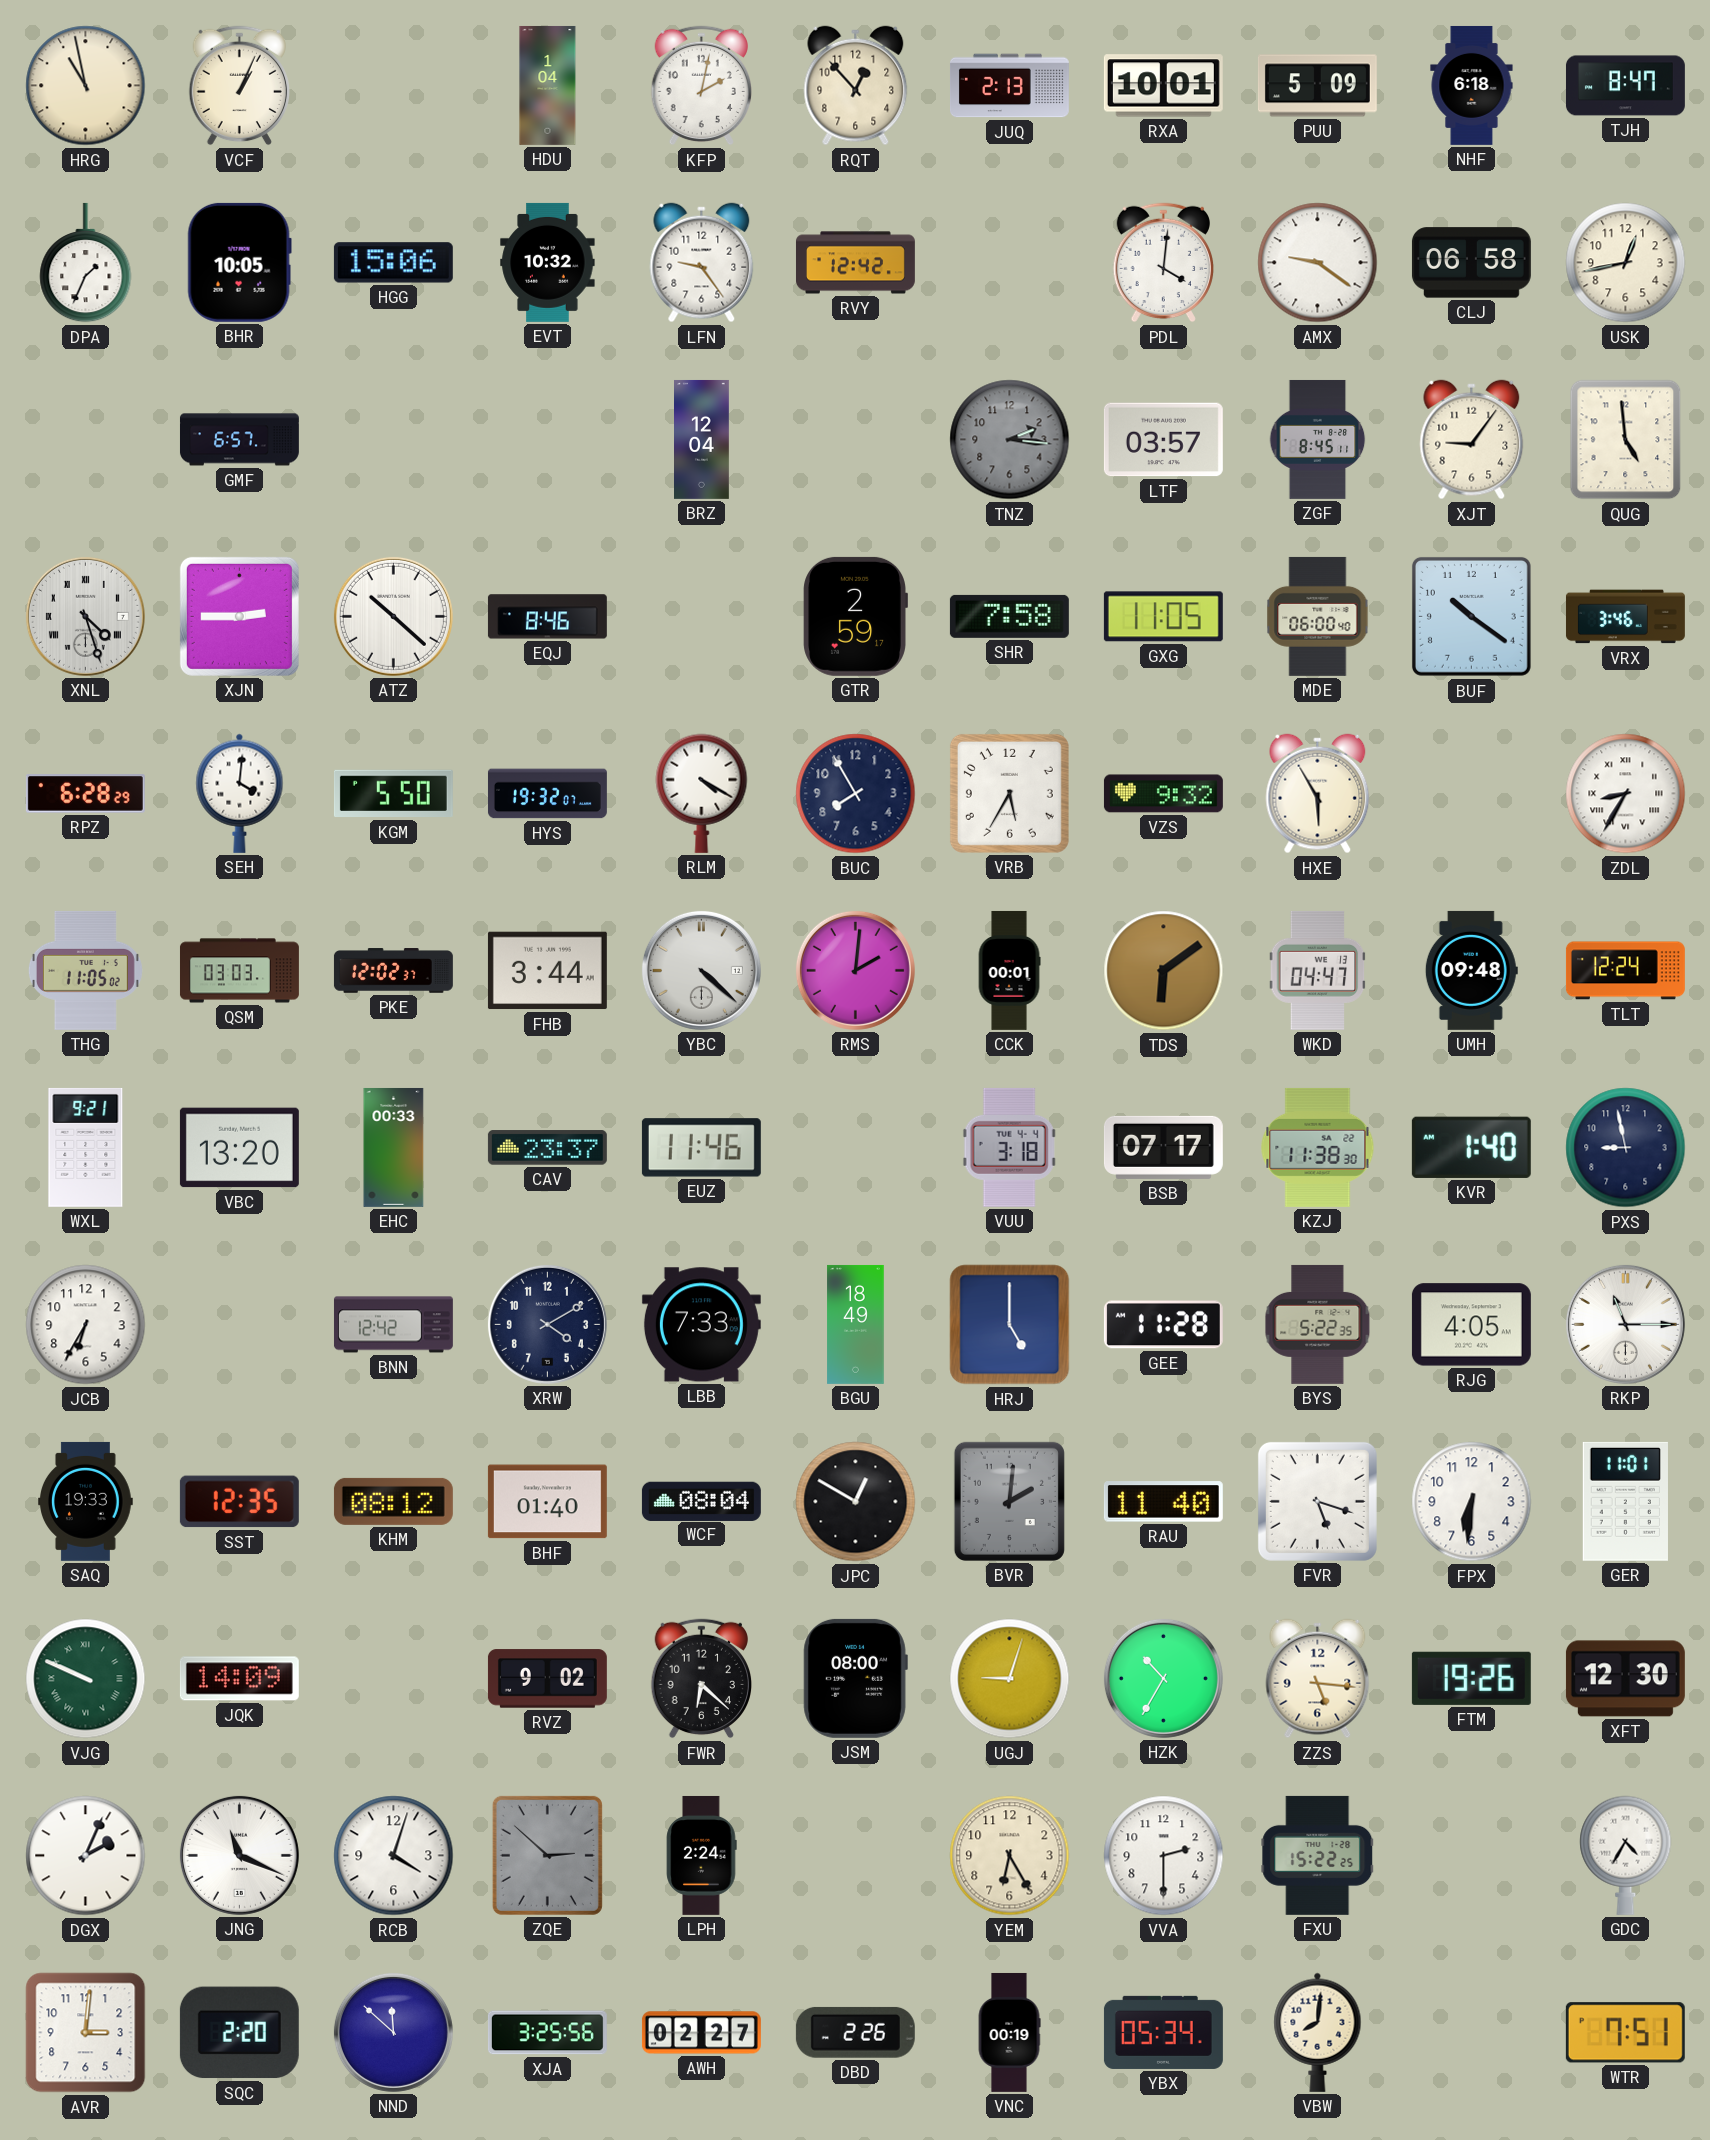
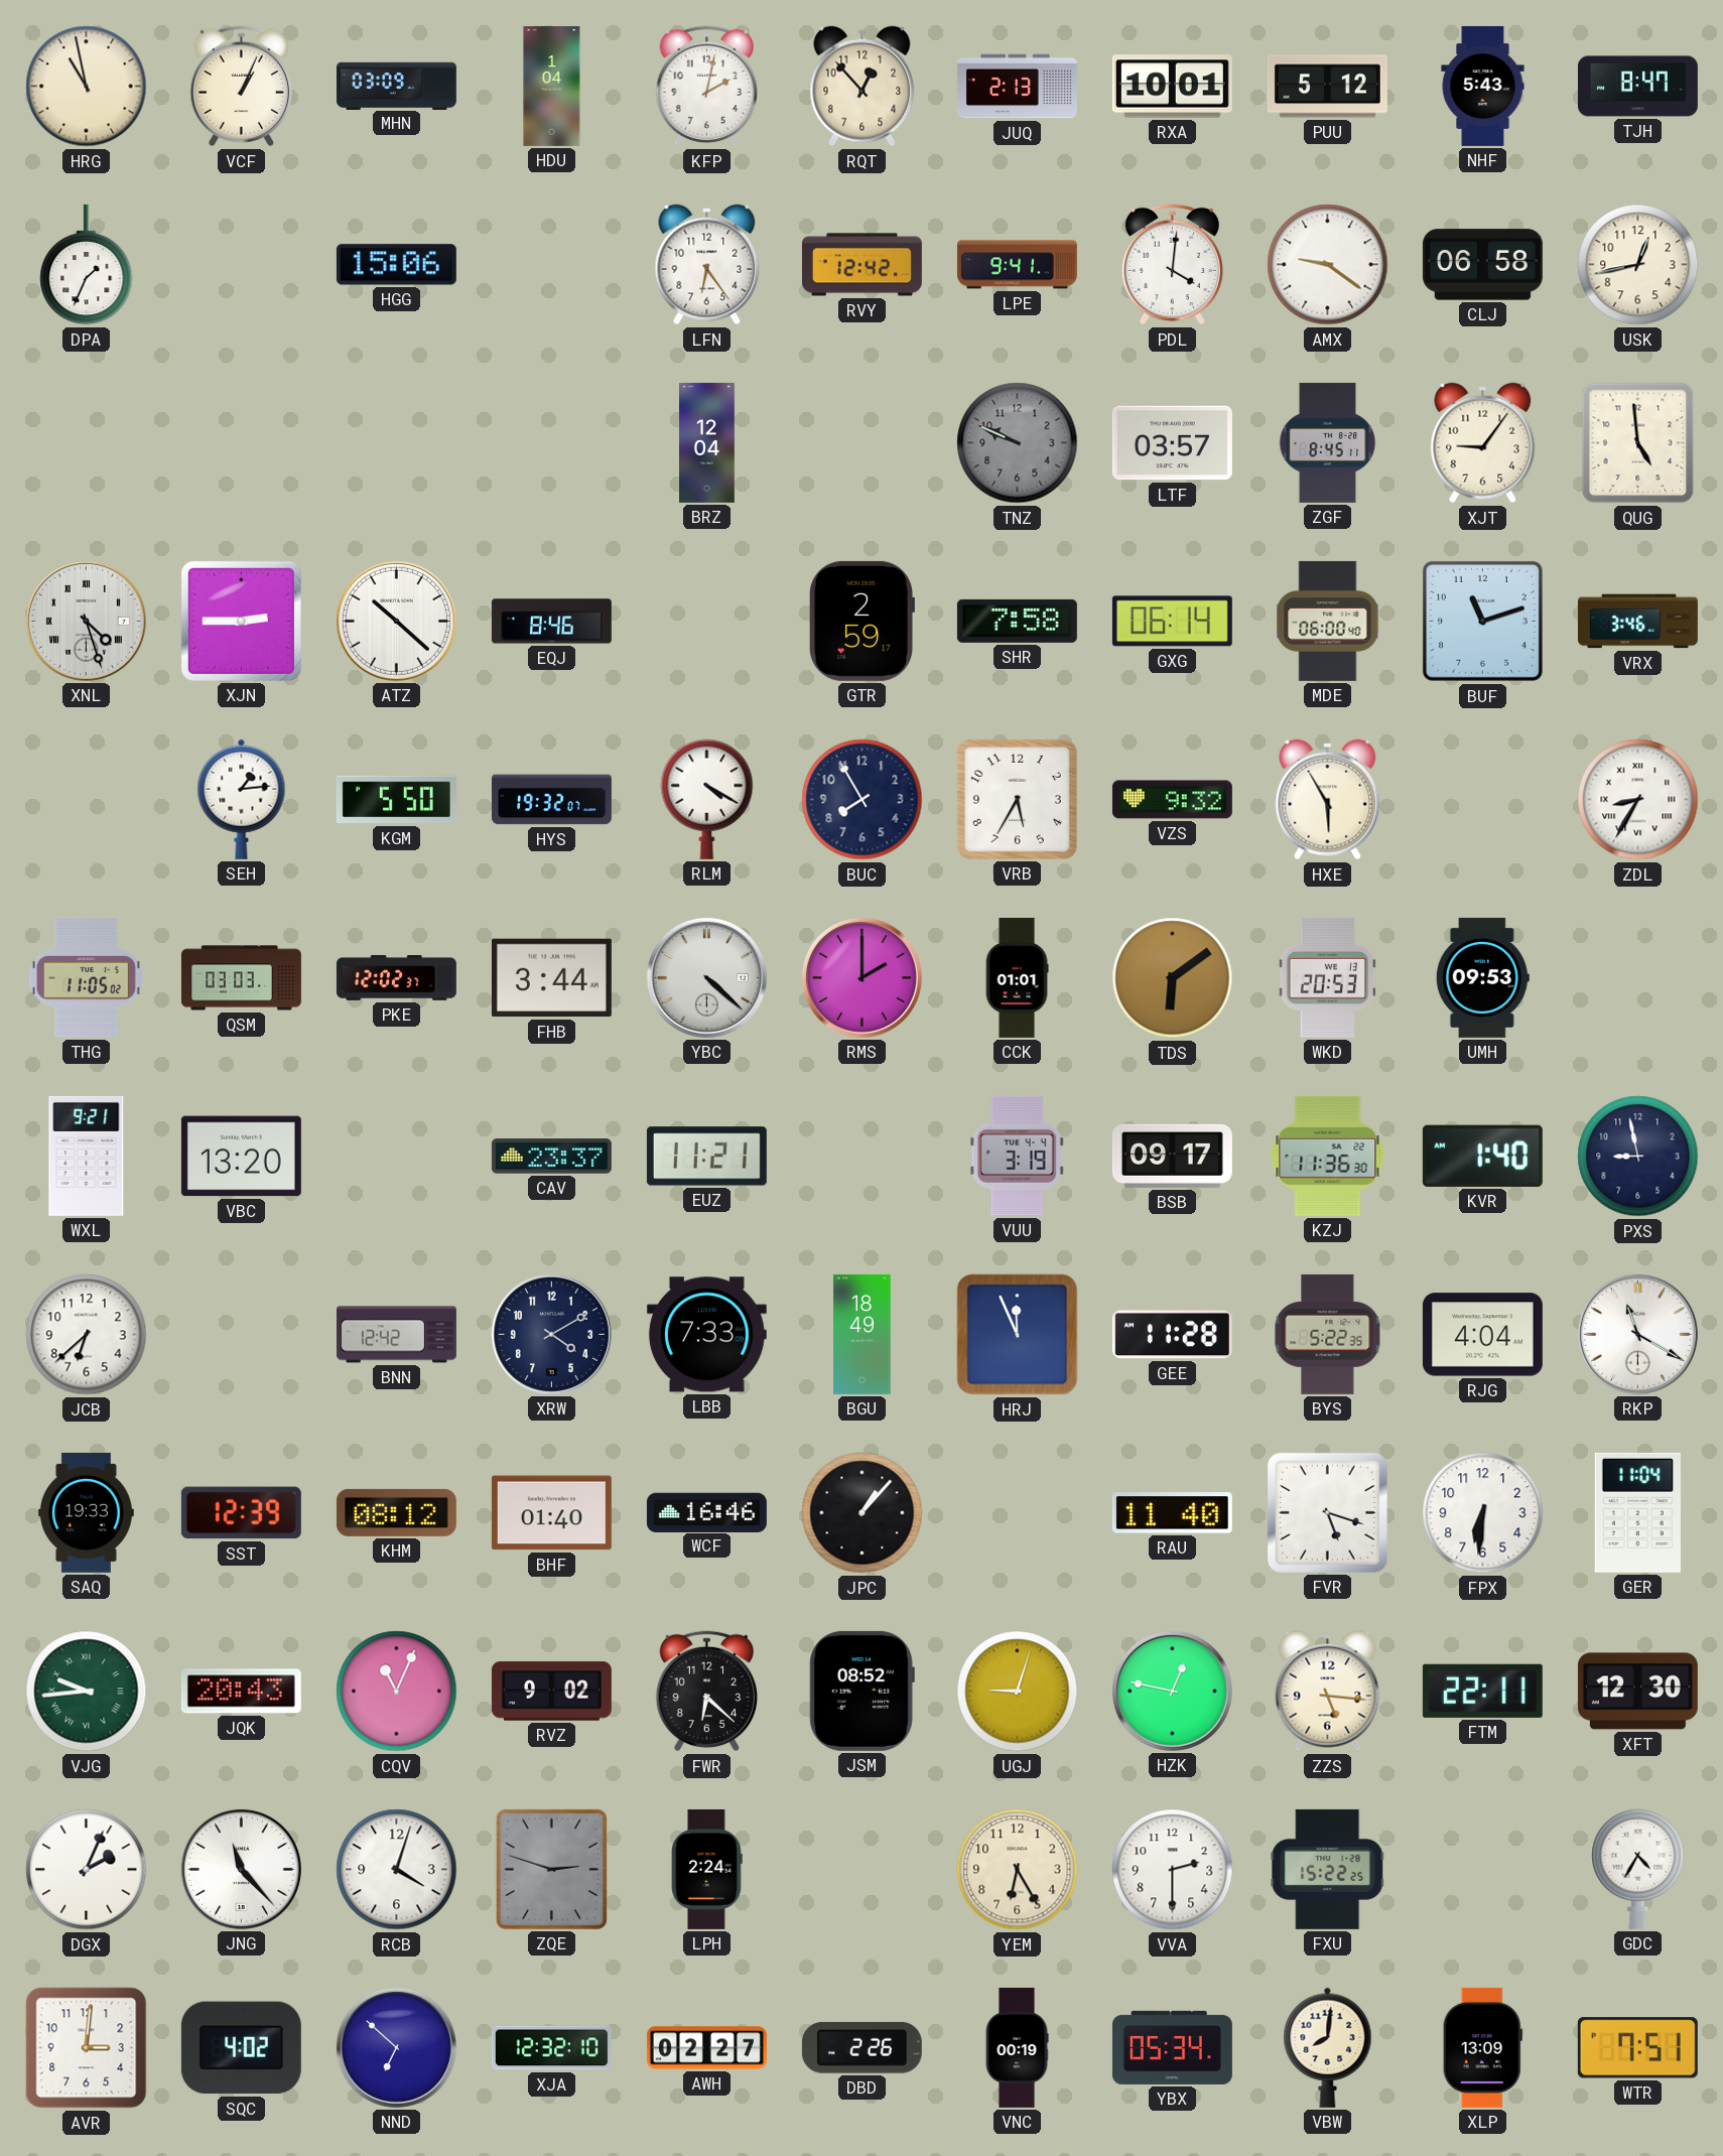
MHN: none -> 03:09 (396, 86)
PUU: 5:09 -> 5:12 (1327, 87)
NHF: 6:18 -> 5:43 (1483, 86)
BHR: 10:05 -> none (239, 262)
EVT: 10:32 -> none (548, 262)
LFN: 9:24 -> 6:24 (707, 265)
LPE: none -> 9:41 (1017, 265)
GMF: 6:57 -> none (239, 440)
TNZ: 2:16 -> 9:49 (1018, 443)
GXG: 11:05 -> 06:14 (1172, 622)
BUF: 10:21 -> 11:12 (1482, 621)
RPZ: 6:28 -> none (85, 794)
SEH: 4:01 -> 1:14 (242, 799)
RMS: 2:01 -> 2:00 (861, 977)
CCK: 00:01 -> 01:01 (1017, 977)
WKD: 04:47 -> 20:53 (1328, 977)
UMH: 09:48 -> 09:53 (1482, 977)
TLT: 12:24 -> none (1625, 971)
EHC: 00:33 -> none (394, 1147)
EUZ: 11:46 -> 11:21 (706, 1157)
VUU: 3:18 -> 3:19 (1017, 1156)
BSB: 07:17 -> 09:17 (1172, 1156)
KZJ: 11:38 -> 11:36 (1328, 1156)
JCB: 6:35 -> 6:38 (87, 1335)
HRJ: 5:00 -> 11:56 (1018, 1335)
RJG: 4:05 -> 4:04 (1482, 1335)
RKP: 11:15 -> 11:20 (1637, 1334)
SST: 12:35 -> 12:39 (241, 1513)
WCF: 08:04 -> 16:46 (706, 1512)
JPC: 12:50 -> 1:07 (863, 1513)
BVR: 2:01 -> none (1009, 1501)
GER: 11:01 -> 11:04 (1637, 1512)
VJG: 9:49 -> 9:44 (87, 1692)
JQK: 14:09 -> 20:43 (241, 1692)
CQV: none -> 11:04 (397, 1692)
JSM: 08:00 -> 08:52 (861, 1691)
HZK: 10:35 -> 12:47 (1172, 1691)
FTM: 19:26 -> 22:11 (1482, 1691)
JNG: 11:19 -> 11:23 (241, 1869)
ZQE: 2:52 -> 2:48 (551, 1869)
SQC: 2:20 -> 4:02 (241, 2048)
NND: 11:52 -> 6:52 (396, 2047)
XJA: 3:25 -> 12:32 (551, 2048)
XLP: none -> 13:09 (1482, 2047)
